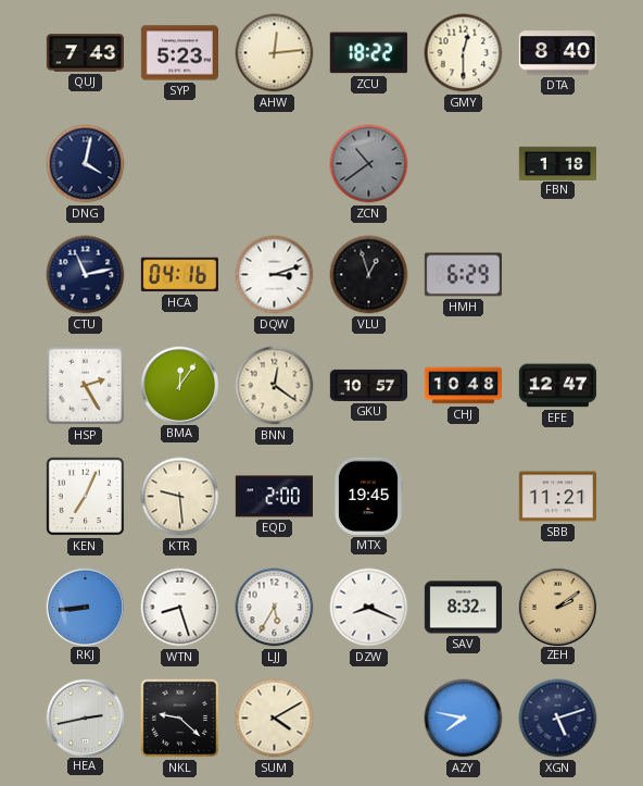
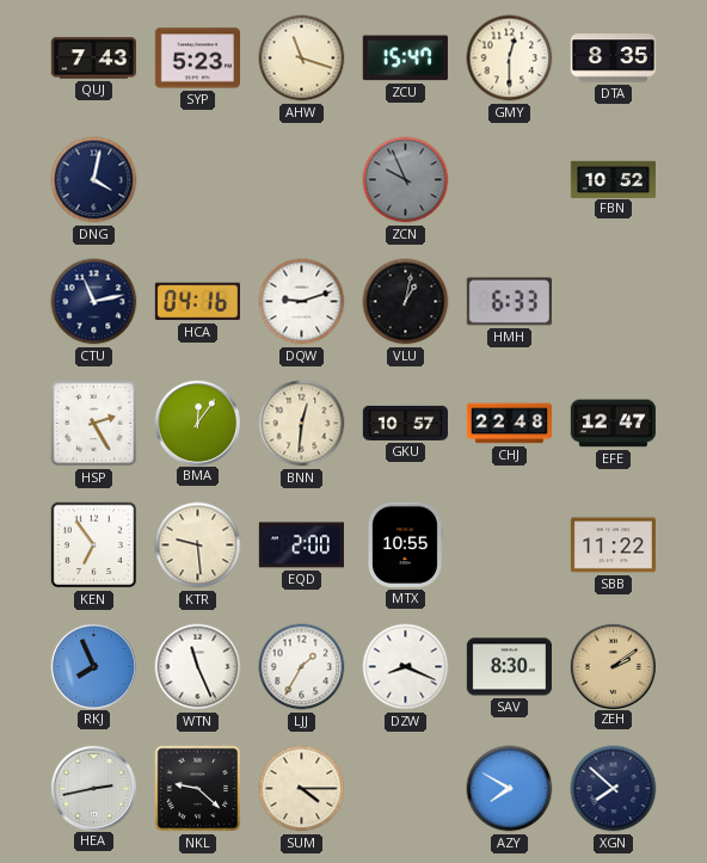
AHW: 12:14 -> 11:18 (302, 58)
ZCU: 18:22 -> 15:47 (405, 58)
DTA: 8:40 -> 8:35 (613, 58)
ZCN: 10:39 -> 9:56 (406, 180)
FBN: 1:18 -> 10:52 (613, 179)
DQW: 3:12 -> 9:12 (302, 302)
VLU: 12:57 -> 1:02 (406, 302)
HMH: 6:29 -> 6:33 (509, 302)
BNN: 12:21 -> 12:31 (302, 424)
CHJ: 10:48 -> 22:48 (509, 424)
KEN: 7:04 -> 6:54 (94, 545)
MTX: 19:45 -> 10:55 (405, 544)
SBB: 11:21 -> 11:22 (613, 545)
RKJ: 8:44 -> 7:56 (93, 666)
WTN: 8:27 -> 11:26 (198, 667)
LJJ: 5:35 -> 1:35 (302, 667)
SAV: 8:32 -> 8:30 (509, 667)
SUM: 4:10 -> 4:15 (302, 789)
AZY: 7:47 -> 7:50 (510, 789)
XGN: 5:12 -> 7:52 (614, 789)
